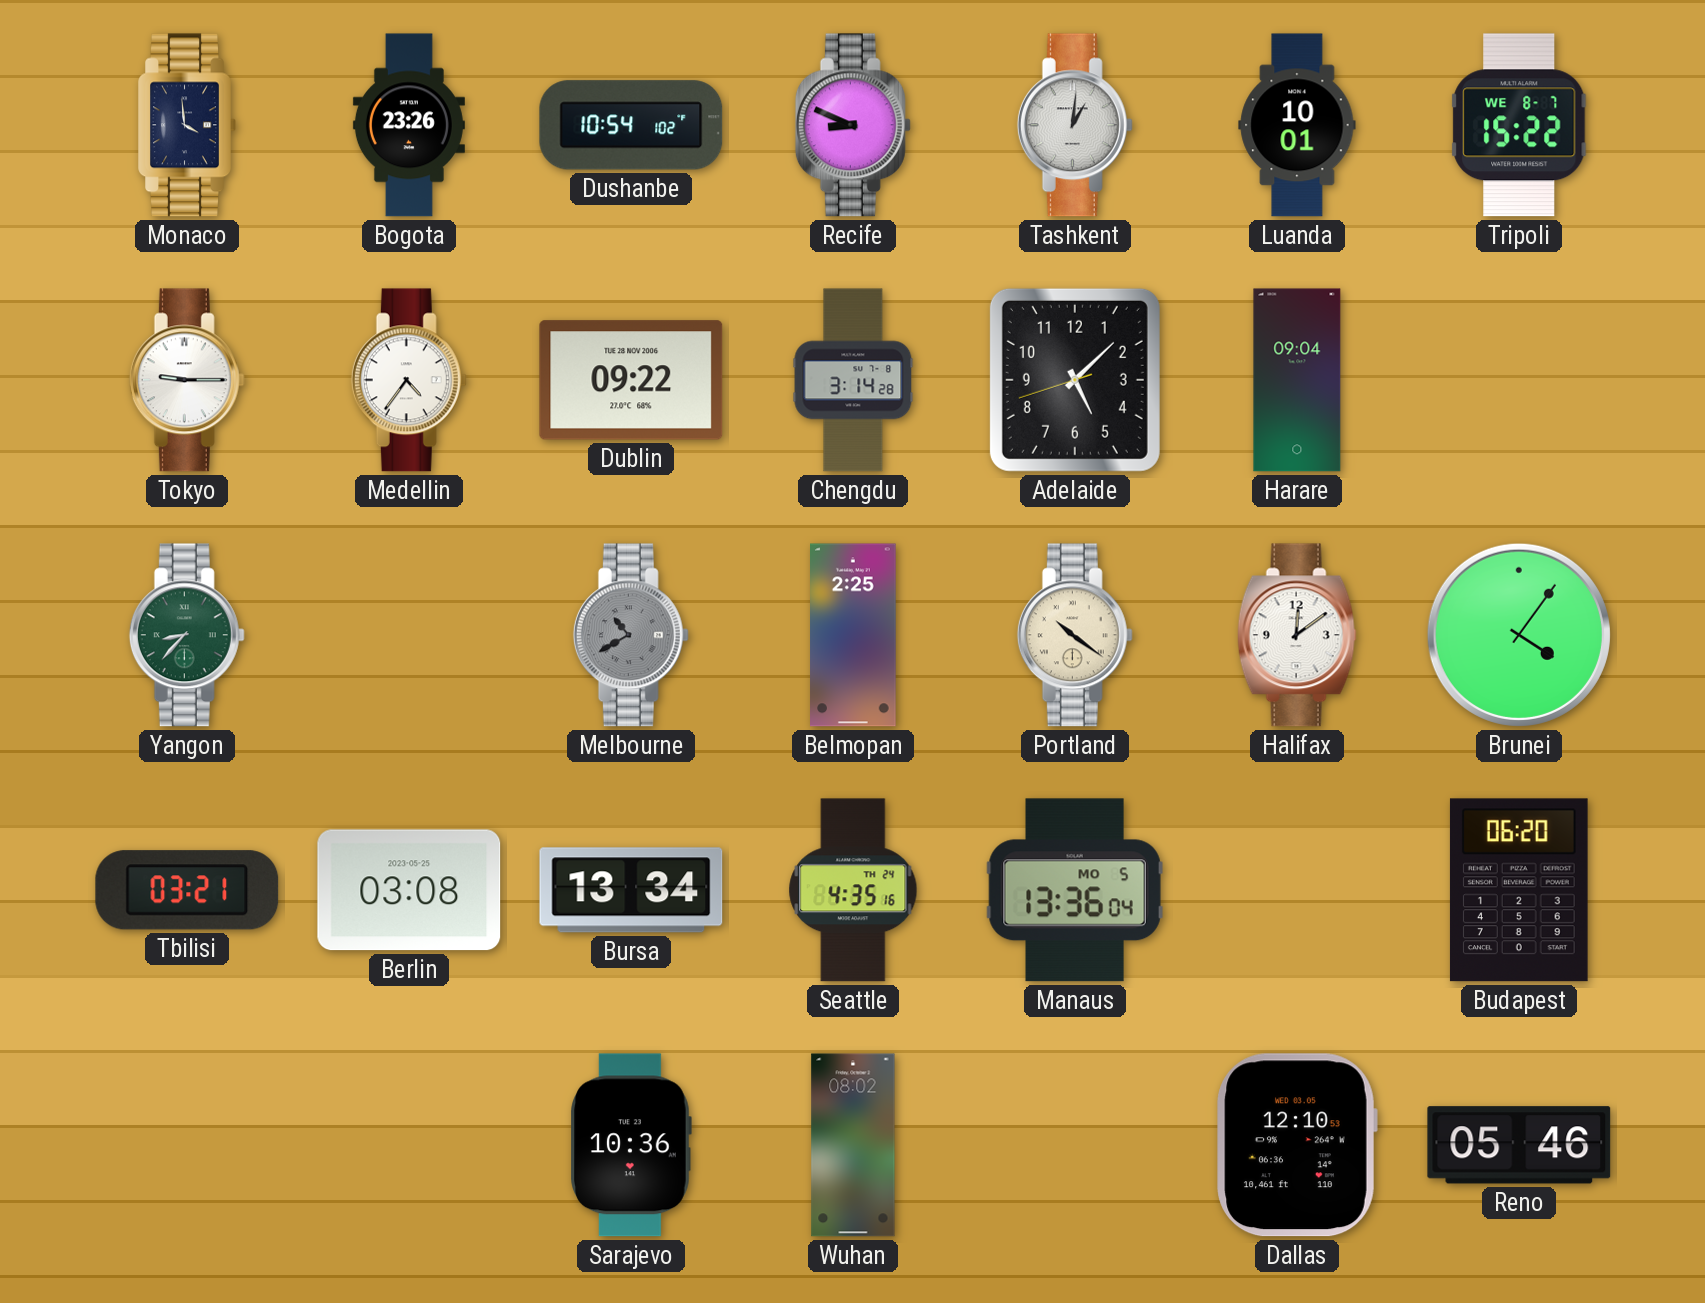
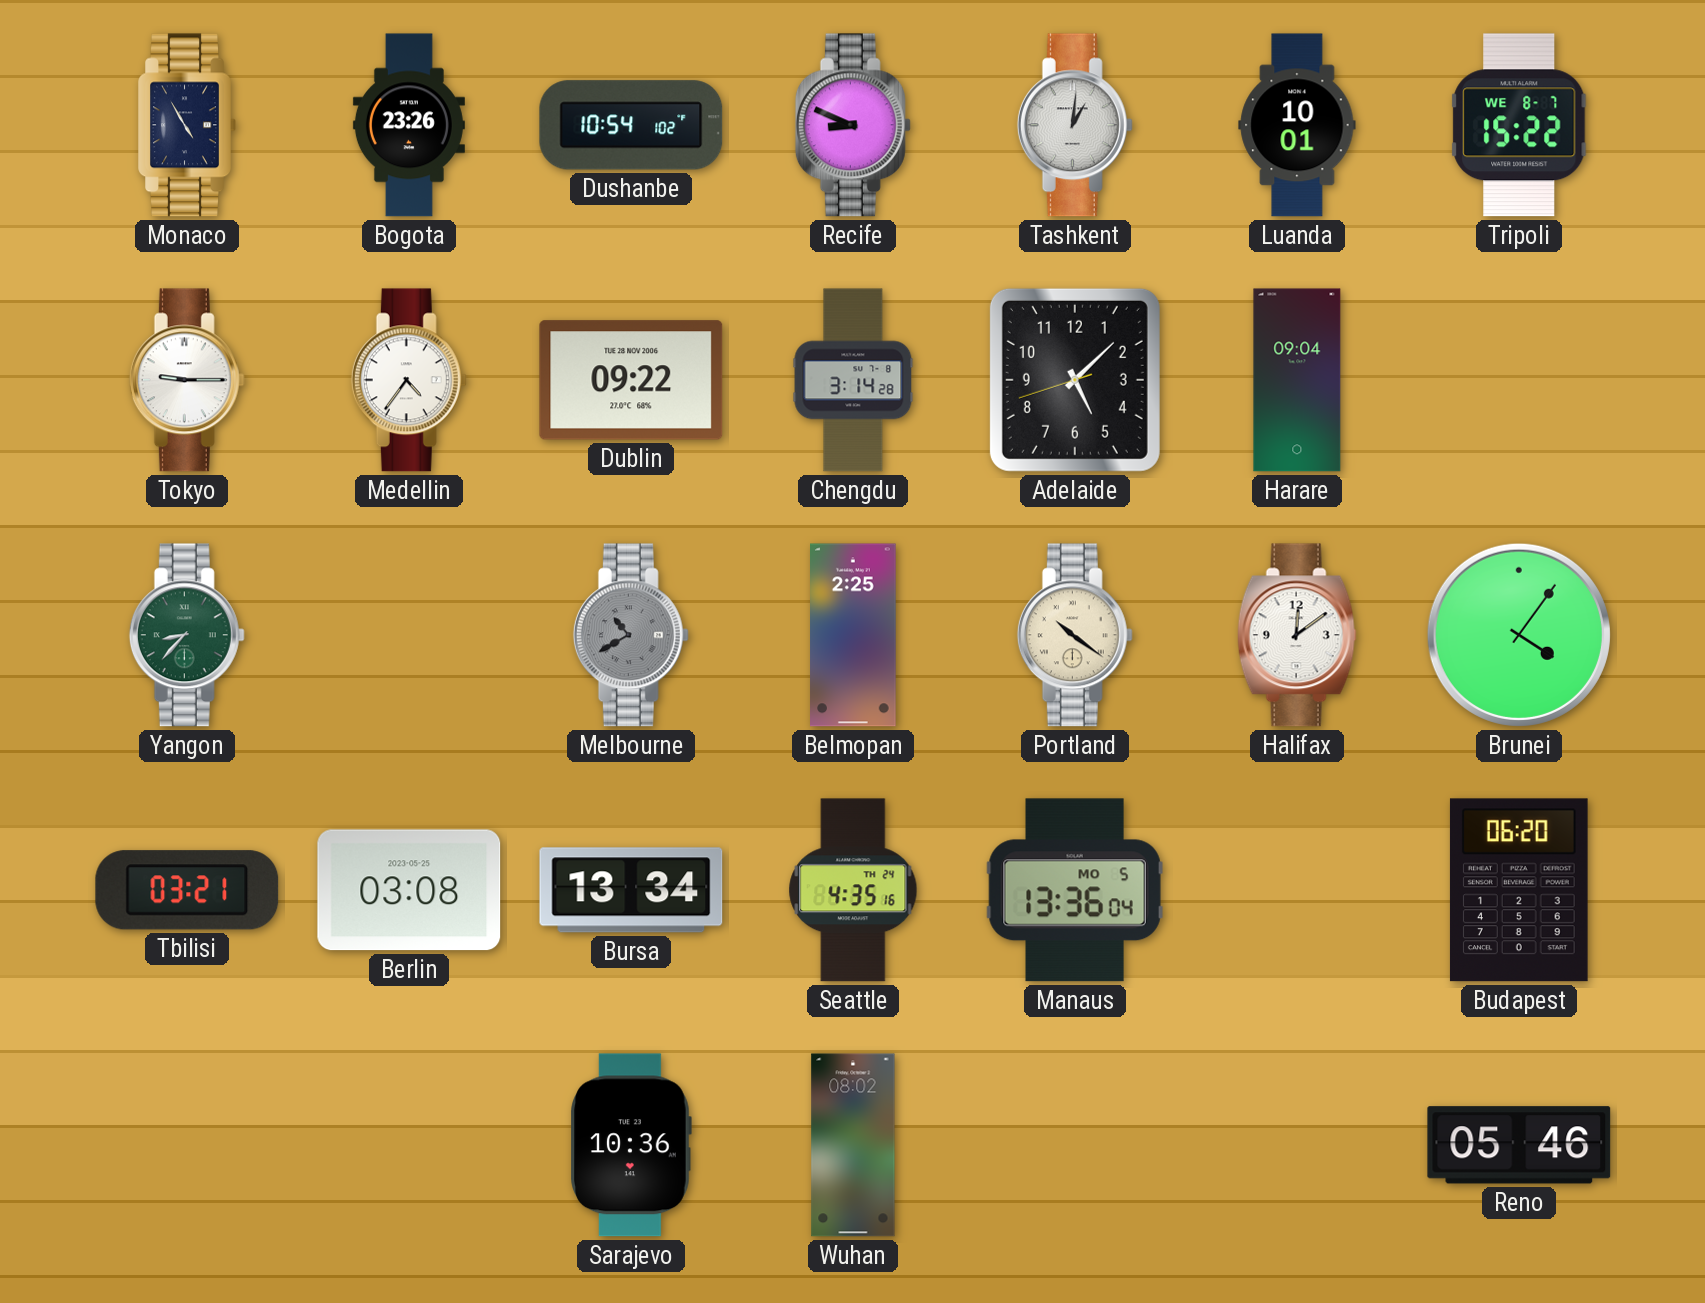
Monaco: 3:59 -> 4:55 (187, 125)
Dallas: 12:10 -> none (1297, 1145)
